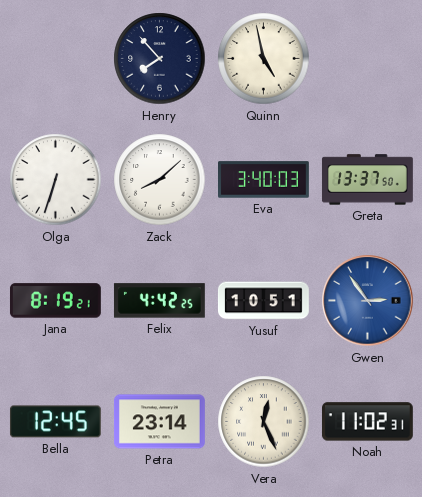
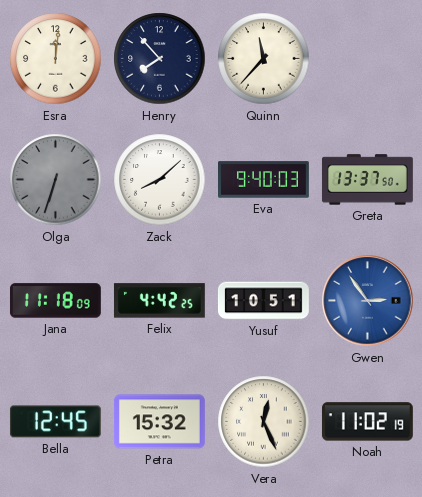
Esra: none -> 12:01 (56, 59)
Quinn: 4:58 -> 11:37 (264, 59)
Olga dial: white -> grey (56, 180)
Eva: 3:40 -> 9:40 (264, 180)
Jana: 8:19 -> 11:18 (55, 301)
Petra: 23:14 -> 15:32 (159, 422)
Noah: 11:02:31 -> 11:02:19 (367, 422)
